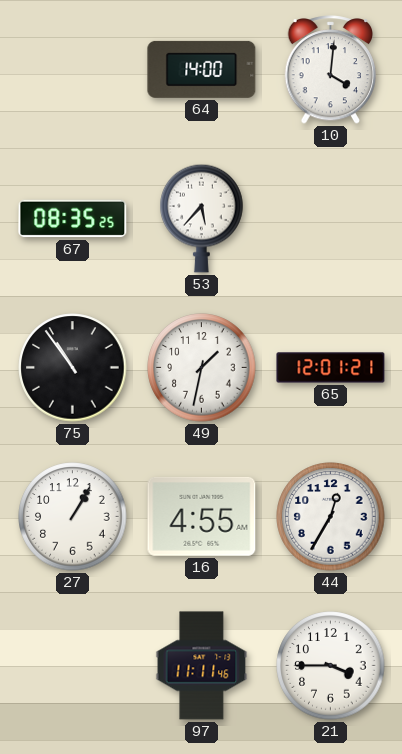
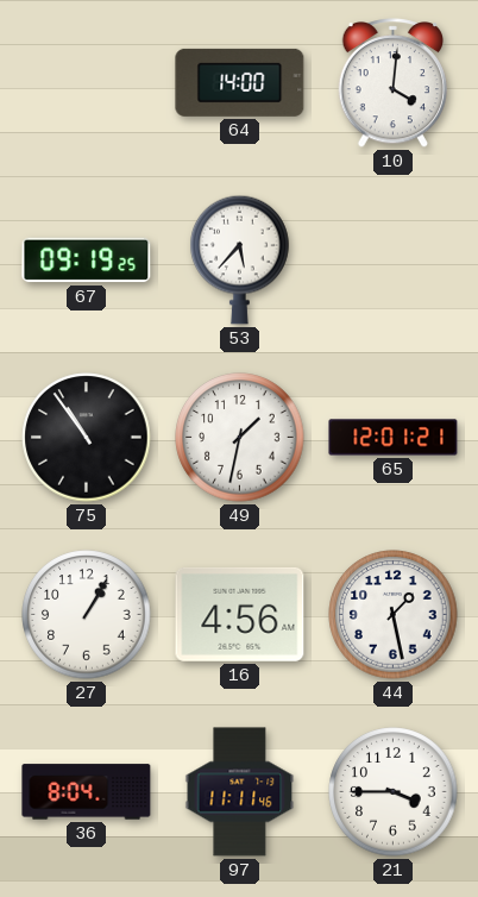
67: 08:35 -> 09:19 (87, 261)
16: 4:55 -> 4:56 (240, 614)
44: 12:35 -> 1:28 (394, 615)
36: none -> 8:04 (87, 792)
